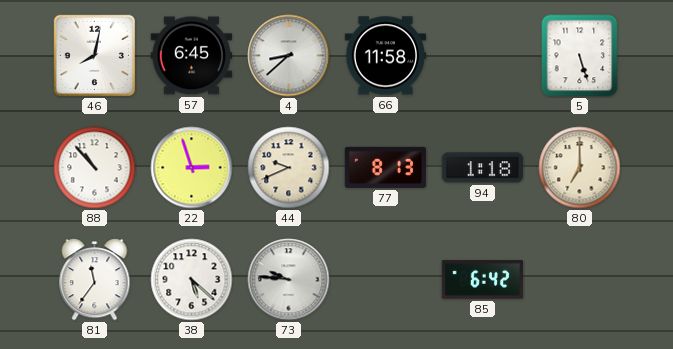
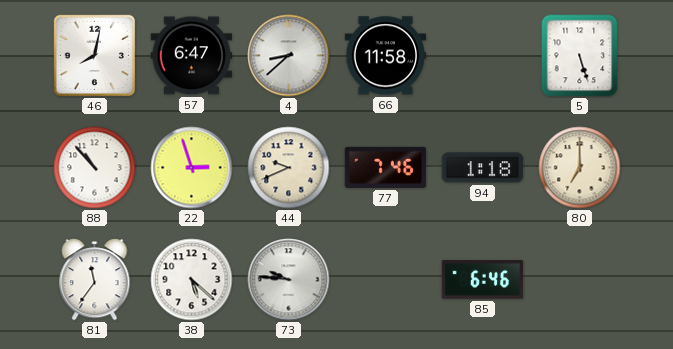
57: 6:45 -> 6:47 (192, 56)
77: 8:13 -> 7:46 (386, 167)
85: 6:42 -> 6:46 (483, 280)
